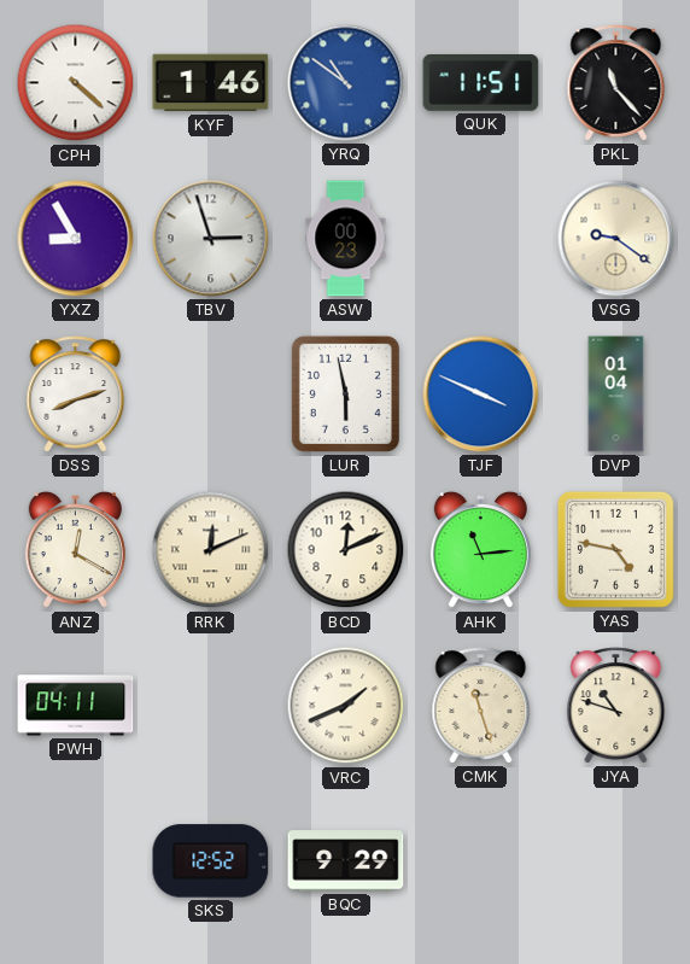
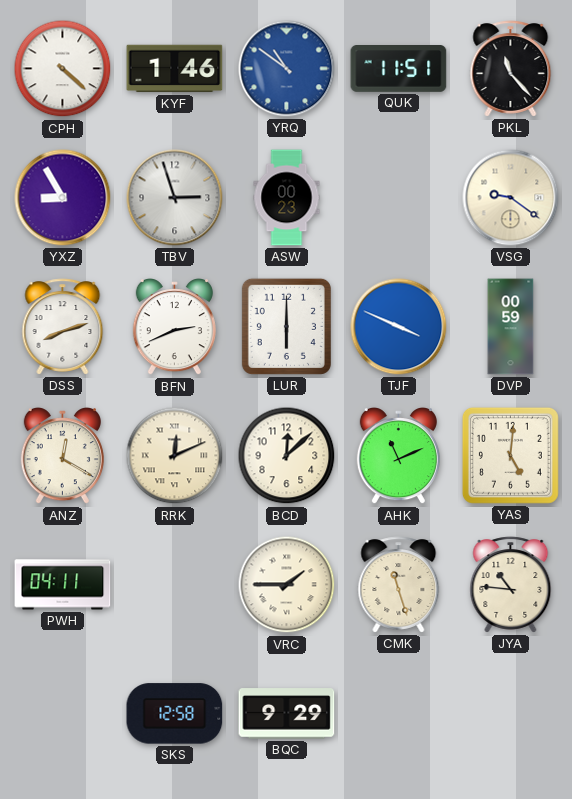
BFN: none -> 2:41 (174, 328)
LUR: 5:58 -> 6:00 (286, 326)
DVP: 01:04 -> 00:59 (511, 327)
BCD: 12:11 -> 12:08 (287, 456)
AHK: 11:14 -> 11:11 (398, 457)
YAS: 4:47 -> 5:01 (510, 455)
VRC: 1:41 -> 1:45 (287, 585)
JYA: 10:48 -> 10:46 (511, 585)
SKS: 12:52 -> 12:58 (175, 714)
